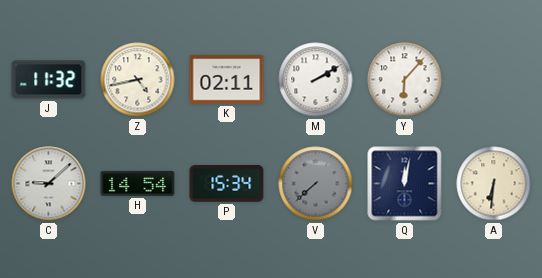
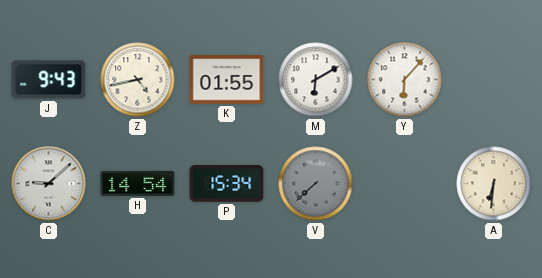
J: 11:32 -> 9:43 (49, 80)
K: 02:11 -> 01:55 (227, 80)
M: 2:10 -> 6:10 (316, 80)
Q: 12:02 -> none (405, 184)
